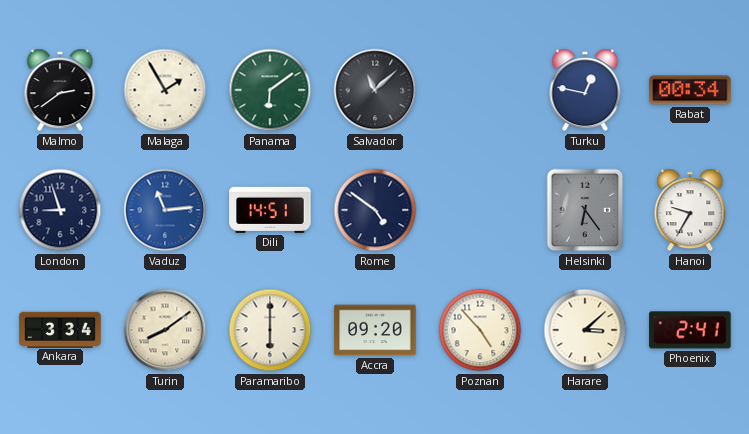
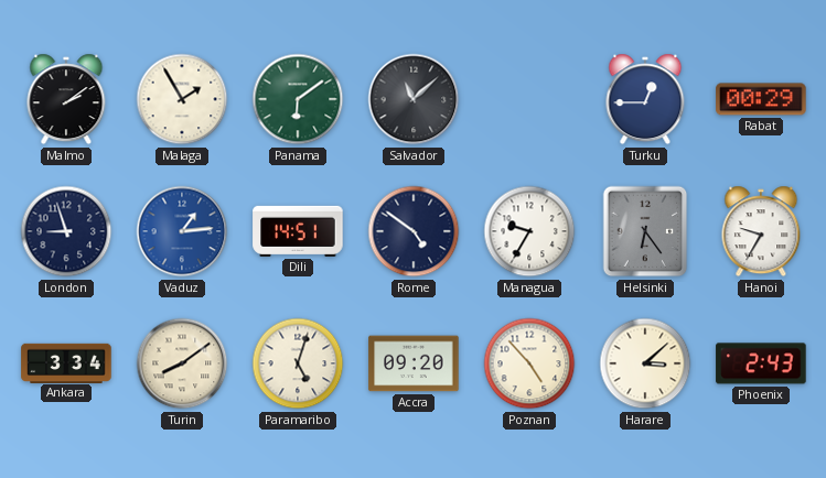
Malmo: 2:39 -> 2:09 (66, 99)
Turku: 12:47 -> 12:45 (645, 99)
Rabat: 00:34 -> 00:29 (761, 99)
Vaduz: 11:14 -> 1:14 (182, 231)
Managua: none -> 9:35 (529, 231)
Paramaribo: 6:00 -> 5:03 (298, 363)
Phoenix: 2:41 -> 2:43 (761, 363)
